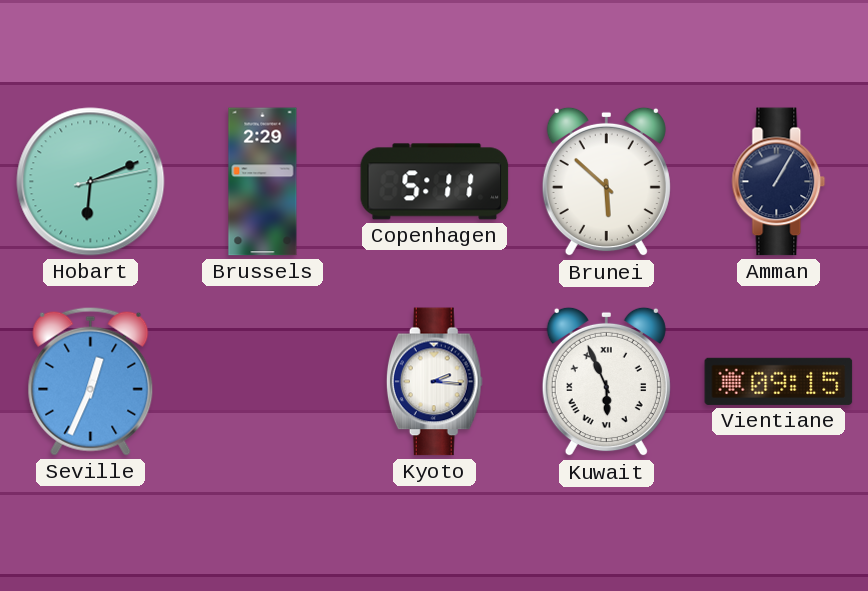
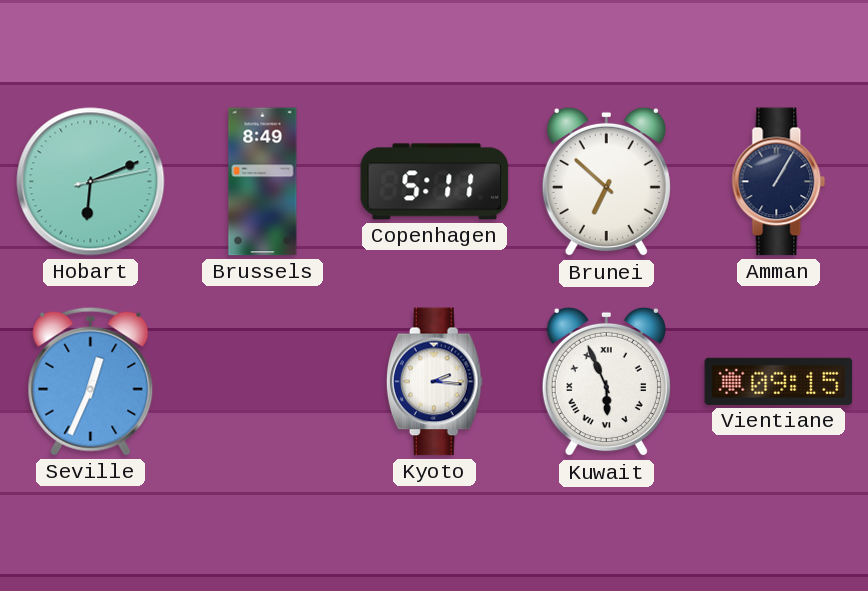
Brussels: 2:29 -> 8:49 (263, 182)
Brunei: 5:52 -> 6:52 (606, 182)
